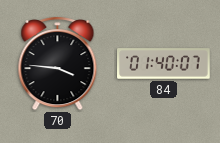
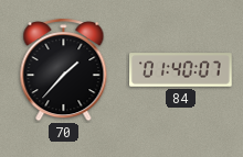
70: 3:46 -> 1:37 (64, 70)
